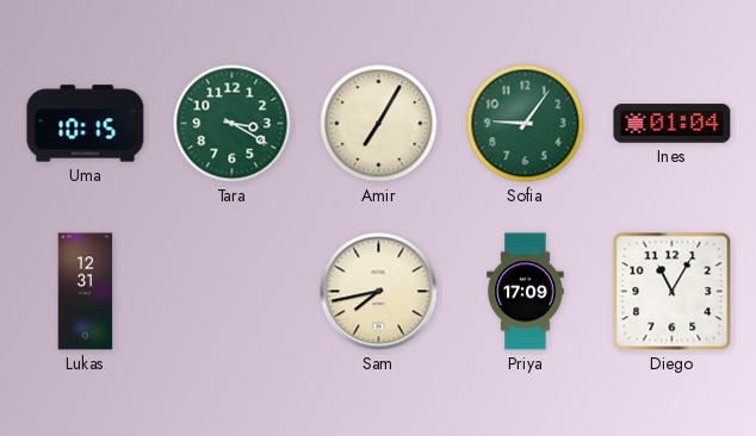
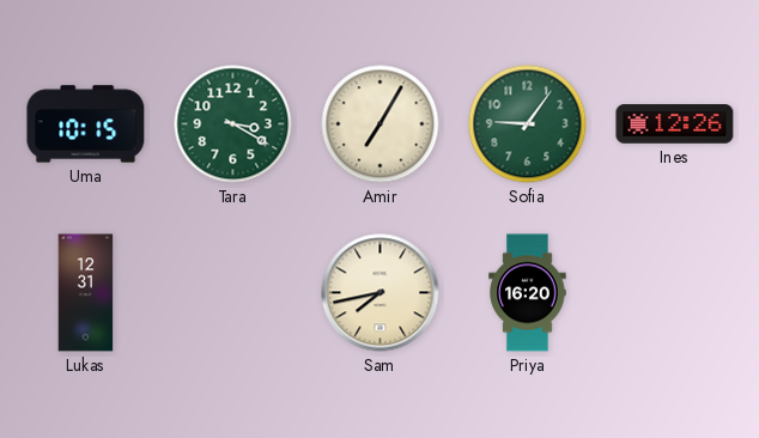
Ines: 01:04 -> 12:26 (675, 124)
Priya: 17:09 -> 16:20 (528, 293)
Diego: 11:05 -> none (673, 292)
